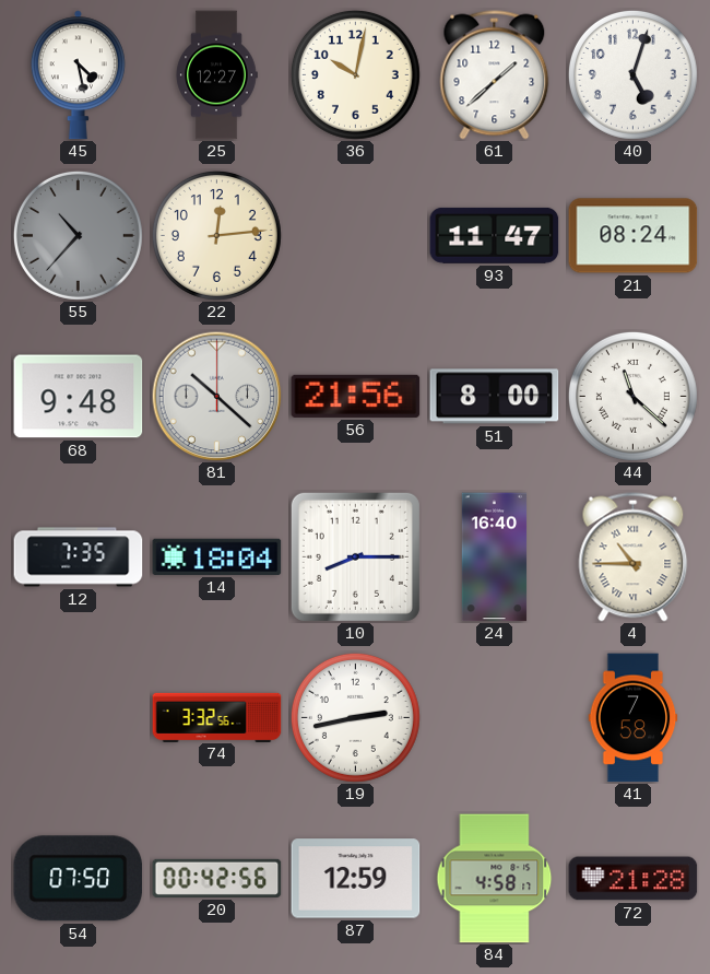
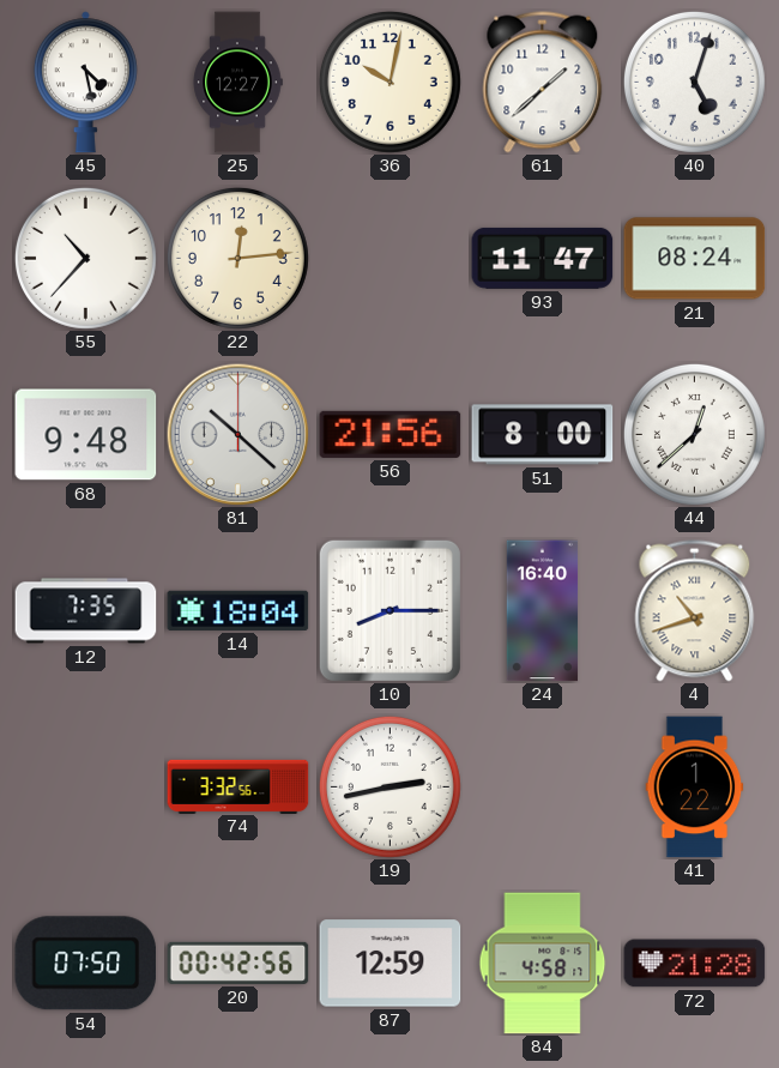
55 dial: grey -> white (85, 258)
44: 11:22 -> 12:38 (694, 434)
4: 10:45 -> 10:42 (695, 611)
41: 7:58 -> 1:22 (695, 788)
